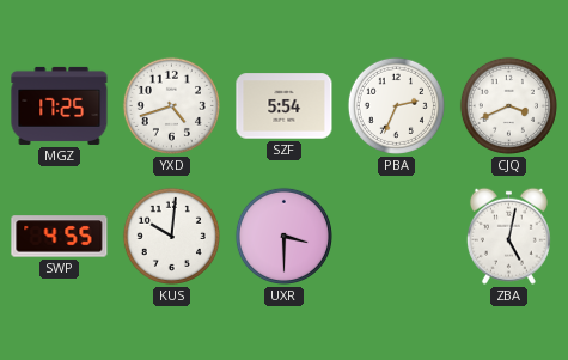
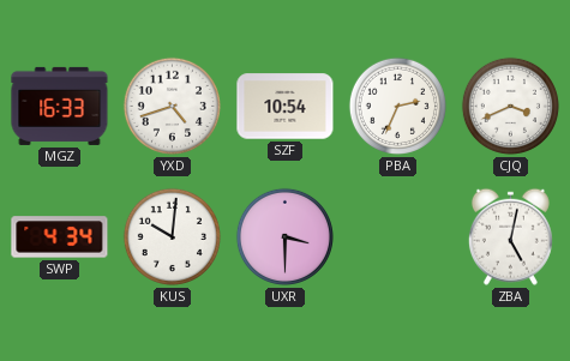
MGZ: 17:25 -> 16:33 (60, 106)
SZF: 5:54 -> 10:54 (286, 107)
SWP: 4:55 -> 4:34 (60, 237)
